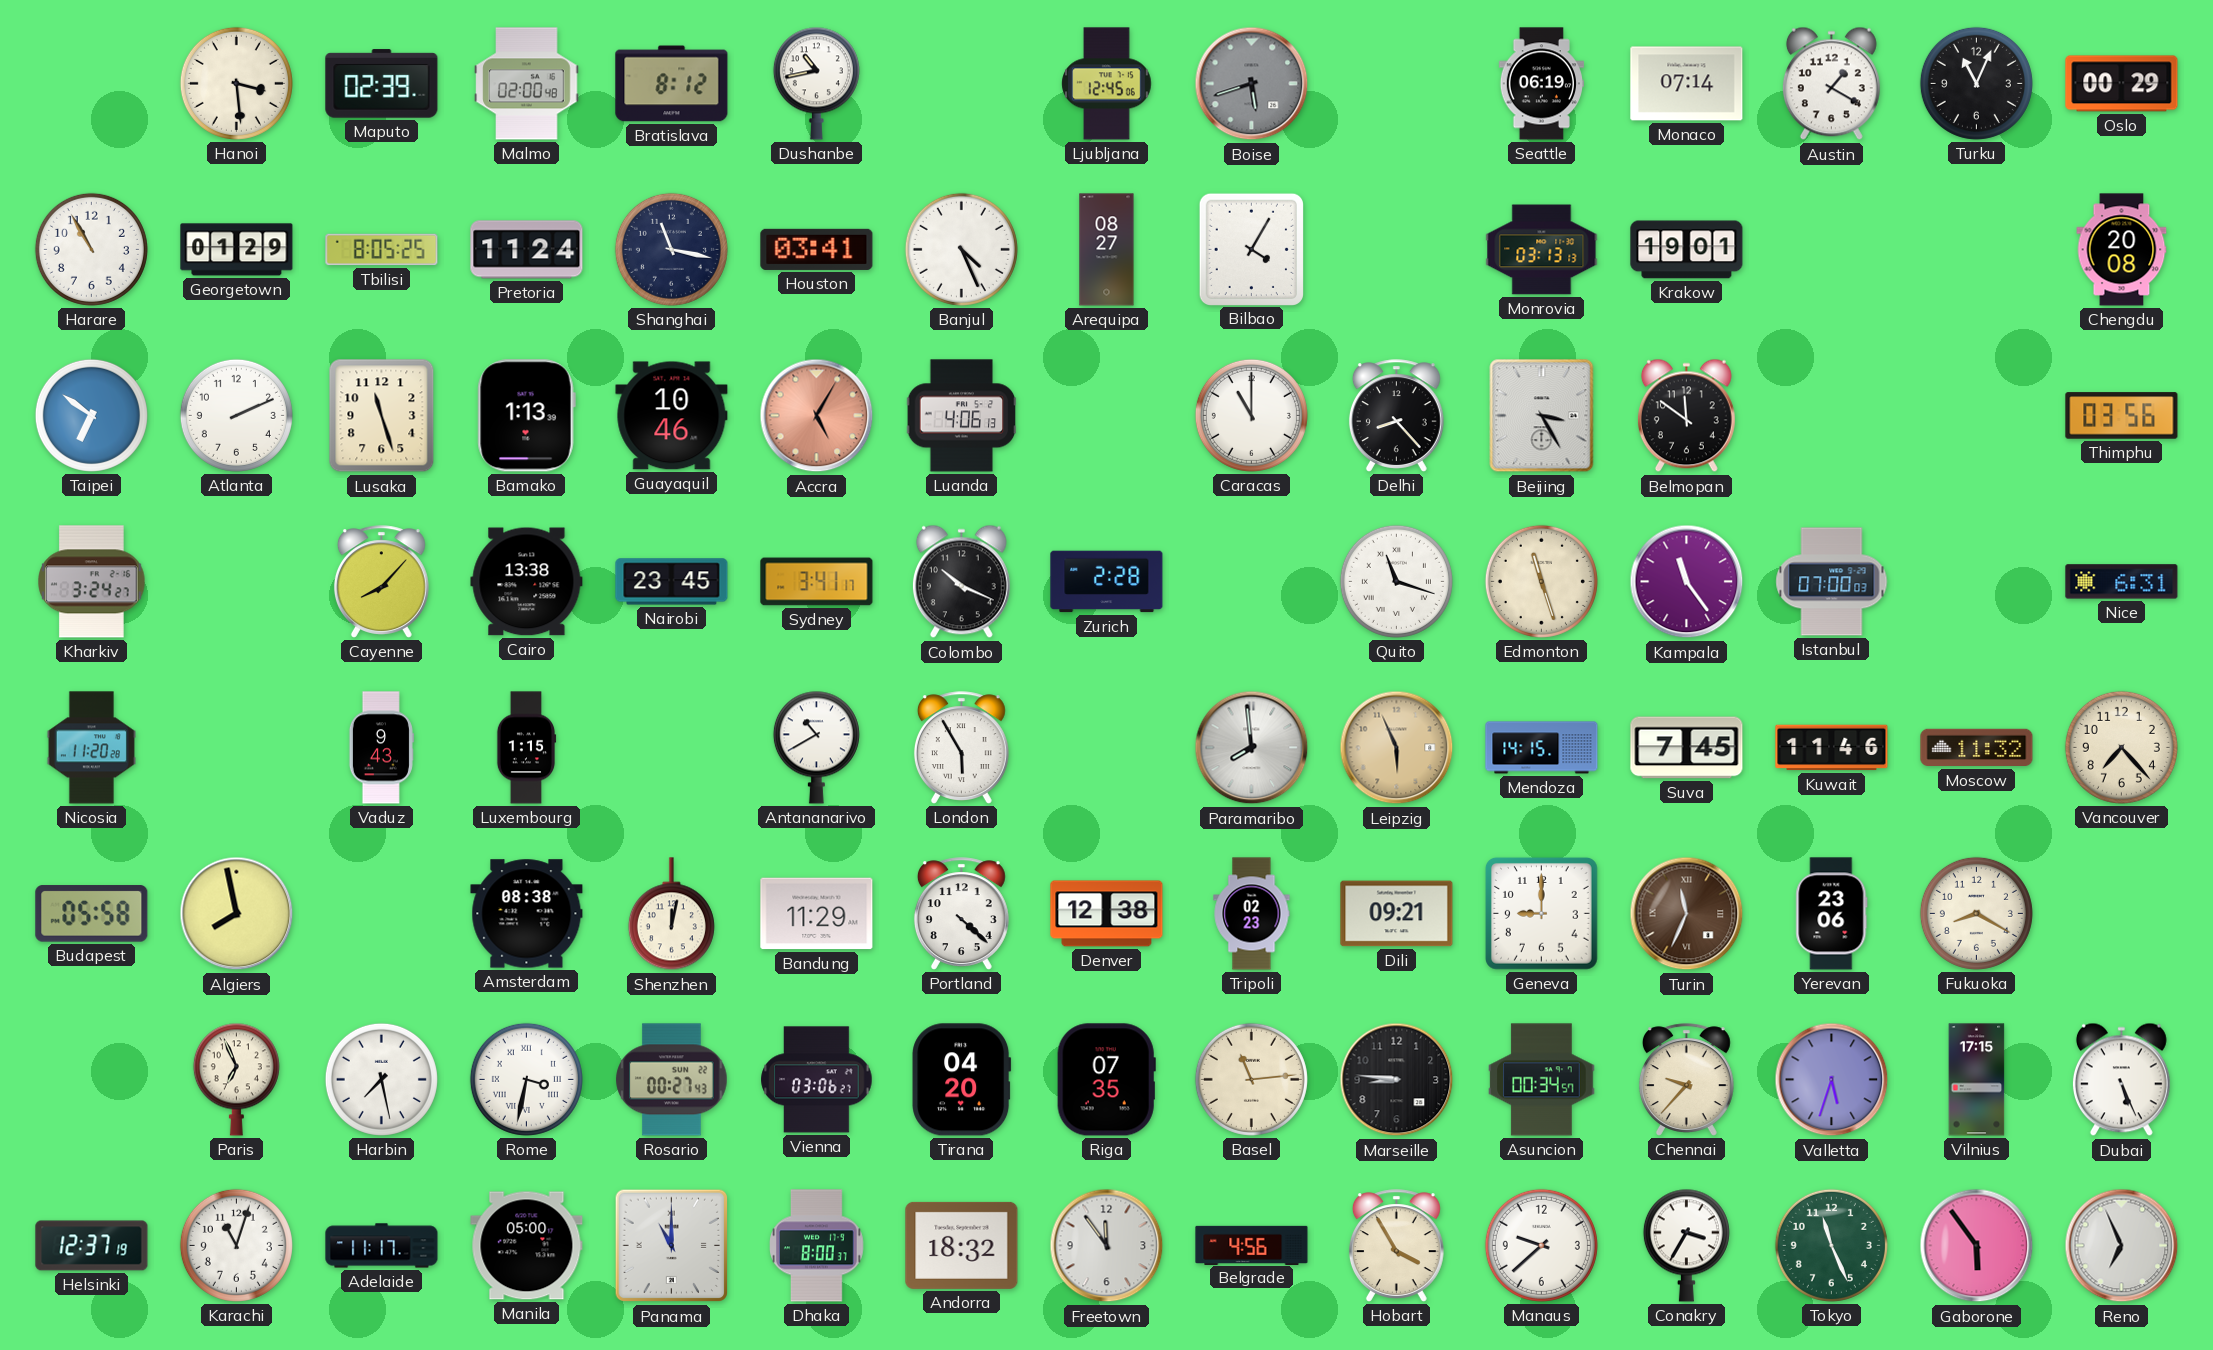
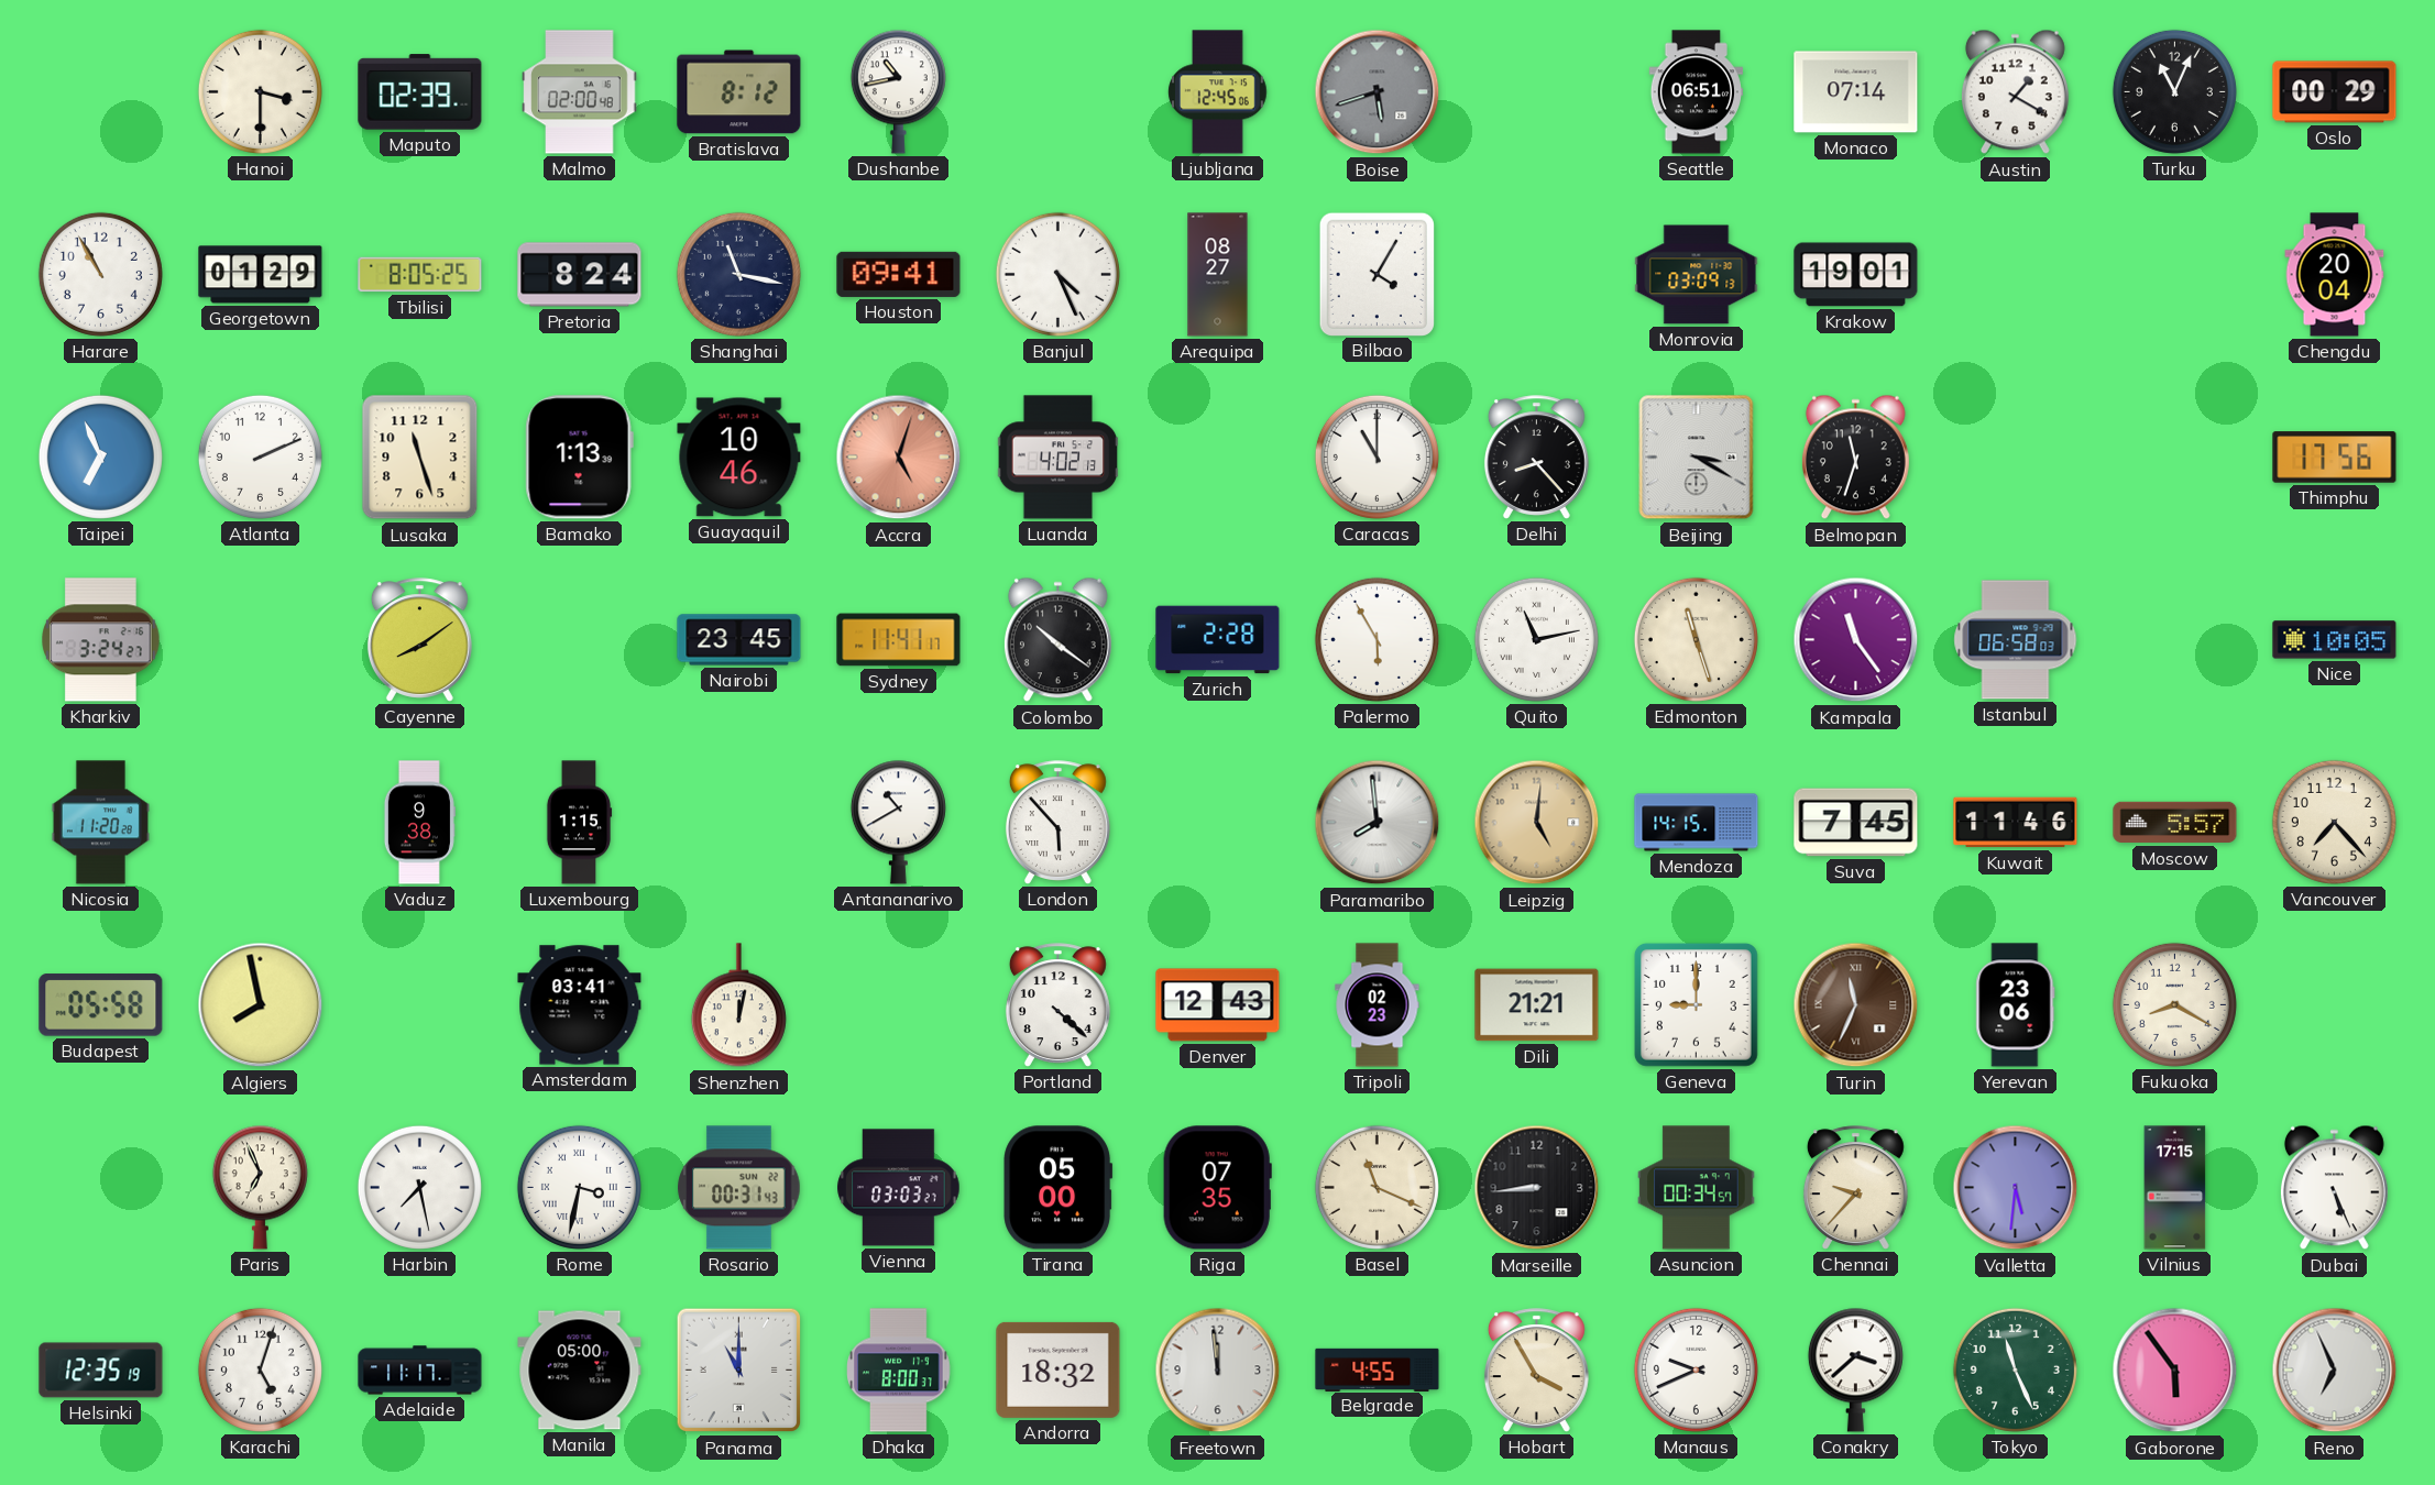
Hanoi: 3:29 -> 3:30 (260, 91)
Seattle: 06:19 -> 06:51 (1696, 92)
Pretoria: 11:24 -> 8:24 (580, 275)
Houston: 03:41 -> 09:41 (899, 274)
Monrovia: 03:13 -> 03:09 (1697, 275)
Chengdu: 20:08 -> 20:04 (2335, 275)
Taipei: 6:51 -> 6:56 (100, 457)
Accra: 5:05 -> 5:03 (899, 458)
Luanda: 4:06 -> 4:02 (1059, 458)
Beijing: 3:25 -> 3:20 (1697, 458)
Belmopan: 11:51 -> 11:33 (1855, 458)
Thimphu: 03:56 -> 17:56 (2335, 458)
Cayenne: 8:07 -> 8:09 (419, 640)
Cairo: 13:38 -> none (527, 582)
Sydney: 3:41 -> 11:41 (899, 640)
Colombo: 10:19 -> 10:21 (1057, 640)
Palermo: none -> 5:55 (1376, 639)
Quito: 11:18 -> 11:13 (1536, 639)
Istanbul: 07:00 -> 06:58 (2016, 640)
Nice: 6:31 -> 10:05 (2335, 640)
Vaduz: 9:43 -> 9:38 (419, 823)
London: 5:55 -> 5:53 (1057, 823)
Leipzig: 5:56 -> 5:01 (1537, 823)
Moscow: 11:32 -> 5:57 (2175, 823)
Amsterdam: 08:38 -> 03:41 (580, 1005)
Bandung: 11:29 -> none (817, 914)
Denver: 12:38 -> 12:43 (1218, 1005)
Dili: 09:21 -> 21:21 (1537, 1005)
Rosario: 00:27 -> 00:31 (739, 1188)
Vienna: 03:06 -> 03:03 (899, 1188)
Tirana: 04:20 -> 05:00 (1059, 1188)
Basel: 11:14 -> 11:19 (1376, 1187)
Marseille: 8:46 -> 8:44 (1537, 1188)
Valletta: 5:33 -> 5:31 (2016, 1188)
Helsinki: 12:37 -> 12:35 (101, 1371)
Karachi: 11:03 -> 5:03 (260, 1369)
Freetown: 11:54 -> 11:59 (1218, 1371)
Belgrade: 4:56 -> 4:55 (1378, 1369)
Manaus: 9:38 -> 9:41 (1696, 1369)
Conakry: 3:35 -> 3:38 (1855, 1369)
